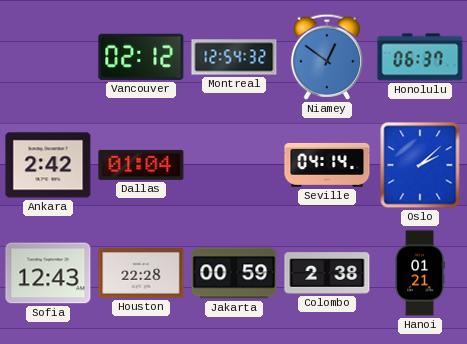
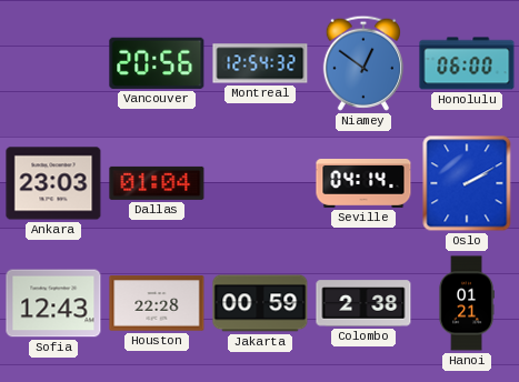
Vancouver: 02:12 -> 20:56 (157, 63)
Honolulu: 06:37 -> 06:00 (467, 63)
Ankara: 2:42 -> 23:03 (53, 183)
Oslo: 2:08 -> 2:10 (467, 183)
